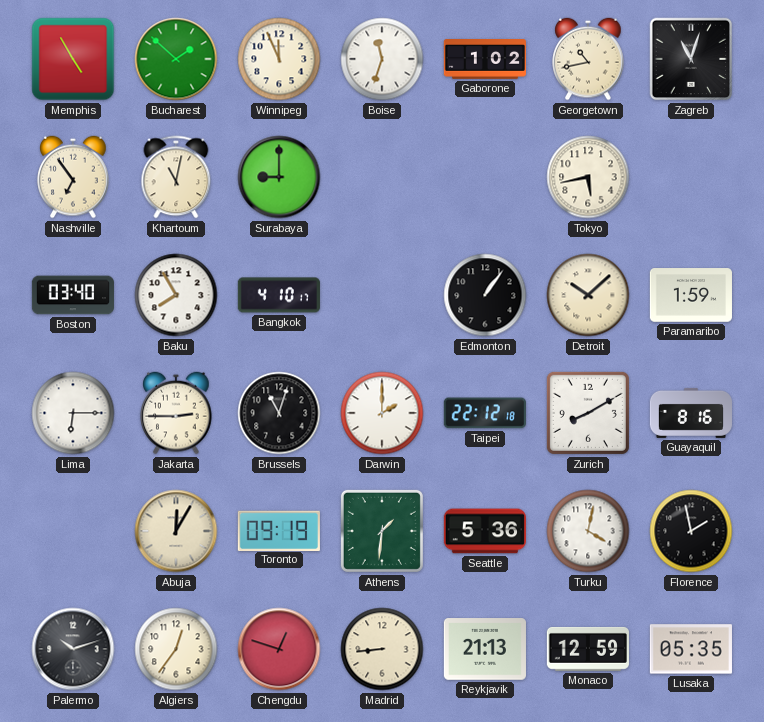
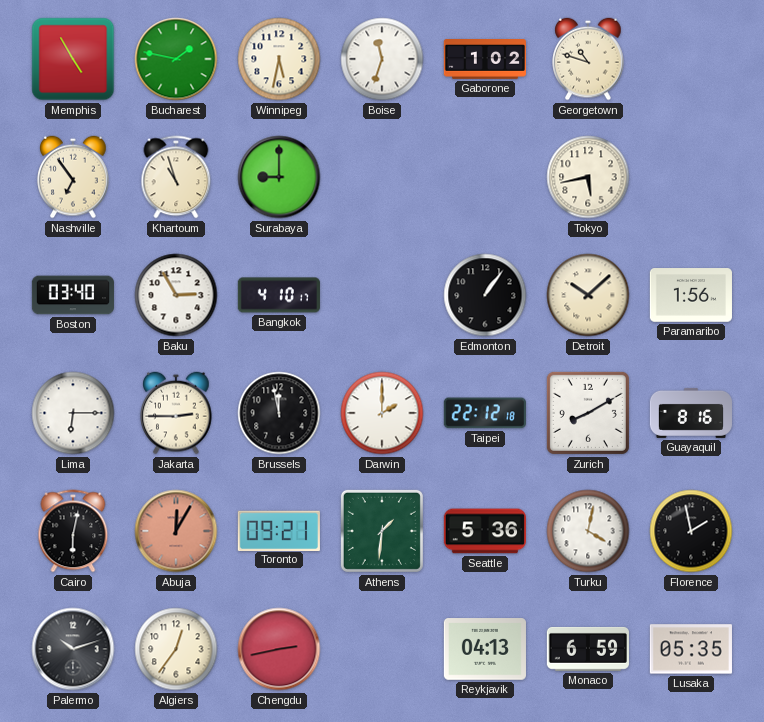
Bucharest: 1:52 -> 1:47 (176, 59)
Winnipeg: 11:56 -> 5:32 (279, 59)
Georgetown: 10:43 -> 10:48 (588, 59)
Zagreb: 11:03 -> none (691, 59)
Khartoum: 11:02 -> 10:57 (176, 177)
Baku: 7:55 -> 2:55 (176, 295)
Paramaribo: 1:59 -> 1:56 (691, 295)
Brussels: 11:03 -> 11:58 (279, 413)
Cairo: none -> 6:02 (73, 531)
Abuja dial: cream -> salmon (176, 531)
Toronto: 09:19 -> 09:21 (279, 530)
Chengdu: 12:48 -> 2:43 (279, 649)
Madrid: 8:44 -> none (382, 649)
Reykjavik: 21:13 -> 04:13 (485, 649)
Monaco: 12:59 -> 6:59 (588, 649)
